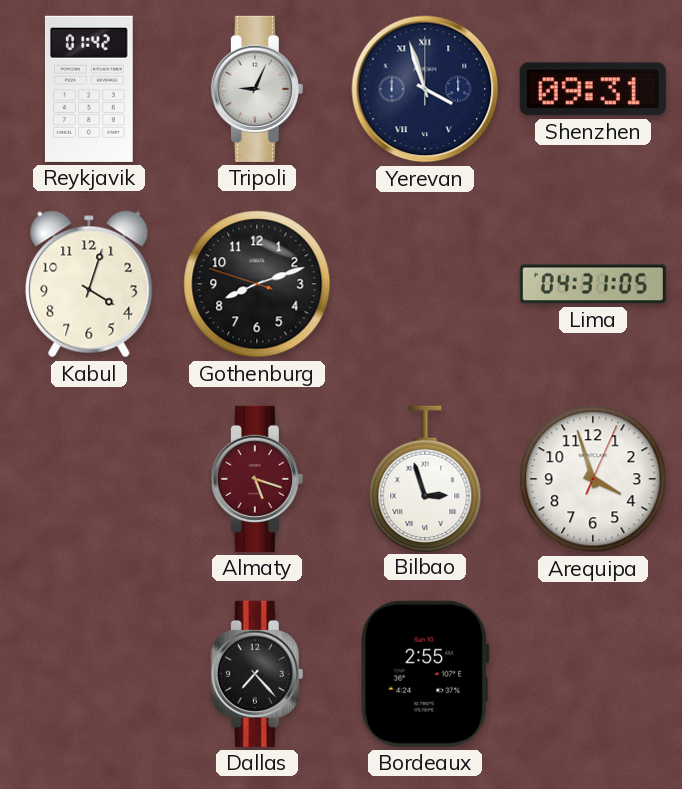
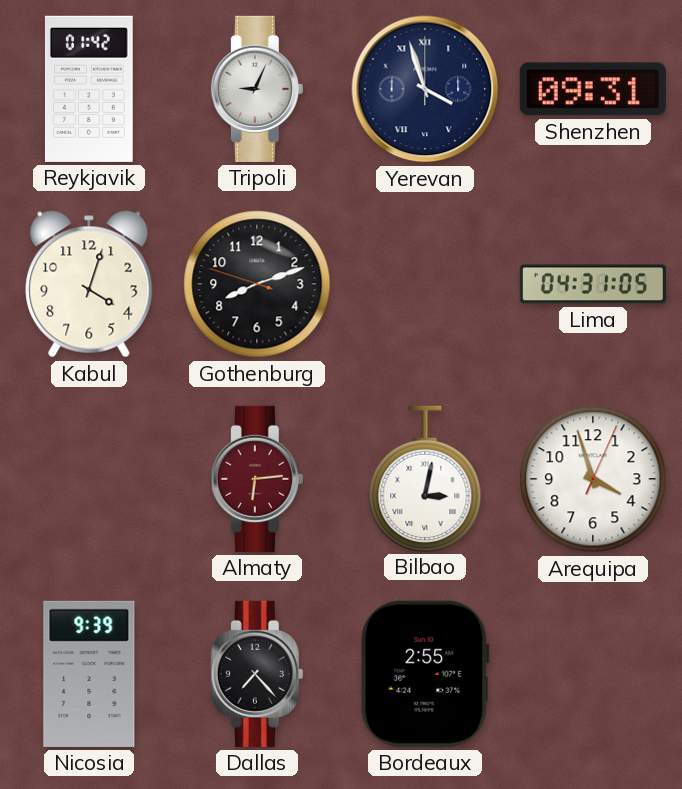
Almaty: 5:18 -> 6:14 (257, 479)
Bilbao: 2:57 -> 3:02 (425, 478)
Nicosia: none -> 9:39 (89, 674)
